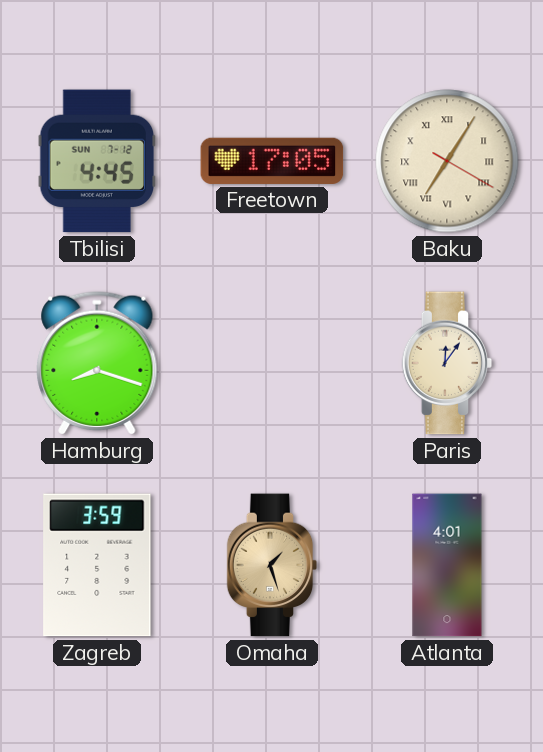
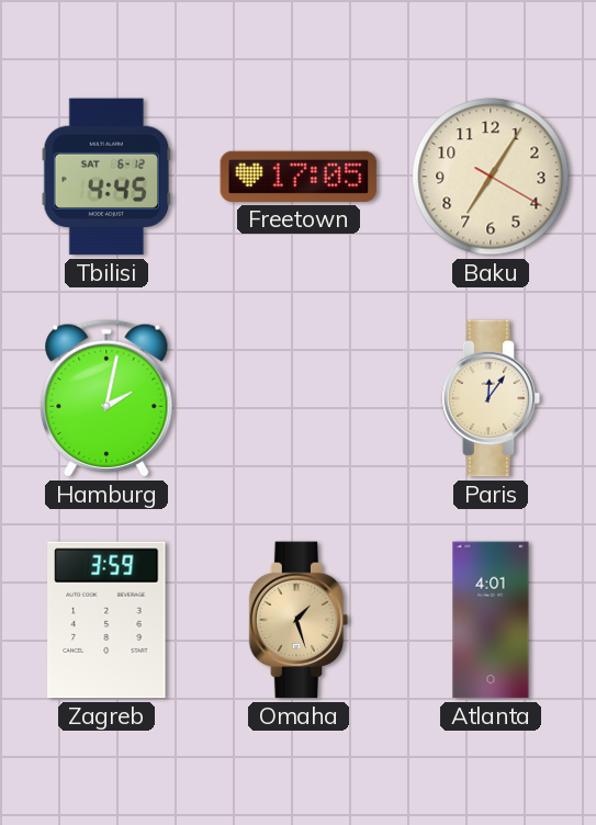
Tbilisi date: SUN 7-12 -> SAT 6-12 (106, 177)
Baku numerals: Roman -> Arabic (491, 177)
Hamburg: 8:18 -> 2:02 (106, 398)
